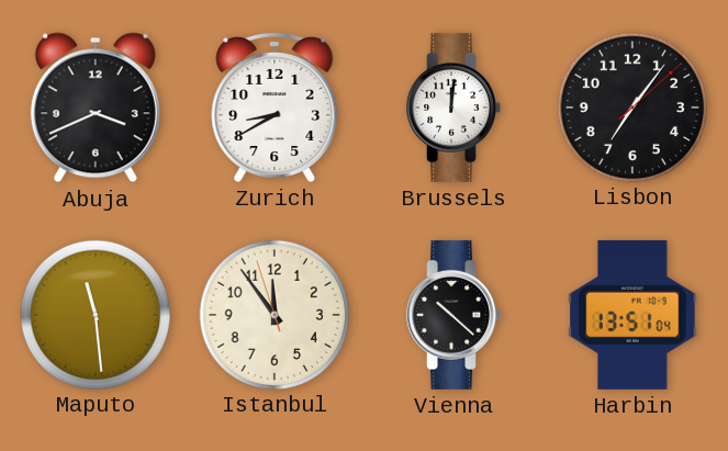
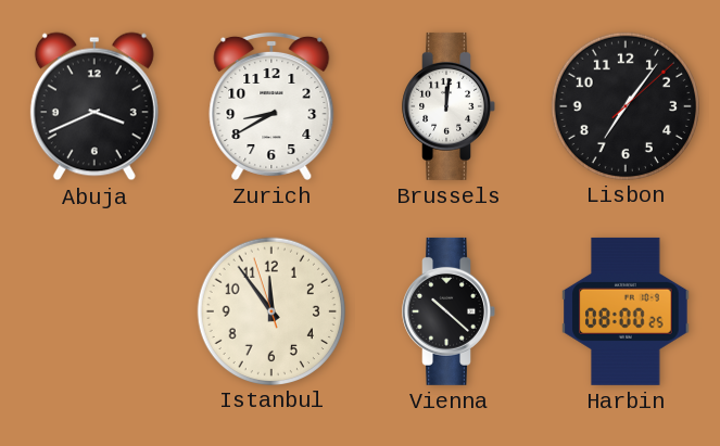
Maputo: 11:29 -> none (94, 314)
Harbin: 13:51 -> 08:00 (626, 311)
